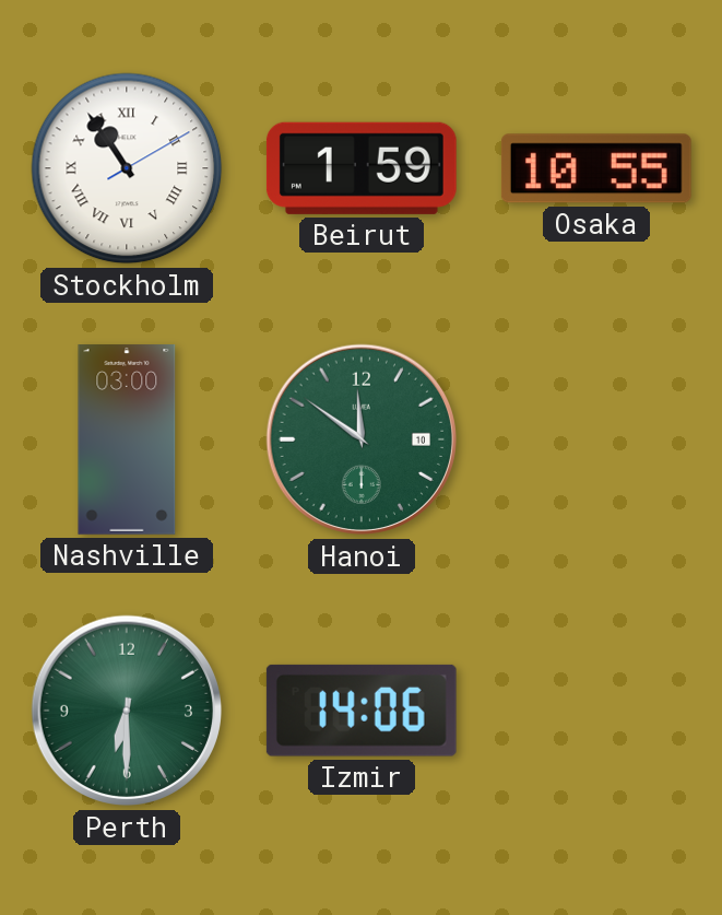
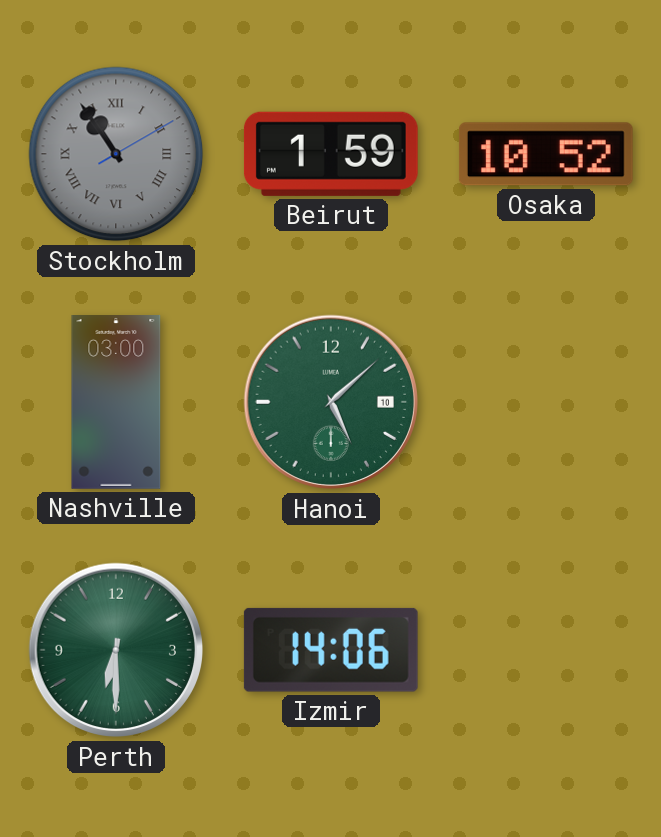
Stockholm dial: white -> grey (116, 154)
Osaka: 10:55 -> 10:52 (546, 154)
Hanoi: 11:51 -> 5:08 (331, 402)
